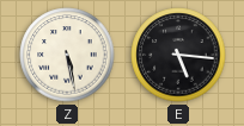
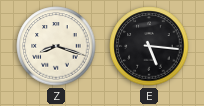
Z: 5:28 -> 8:18 (56, 46)
